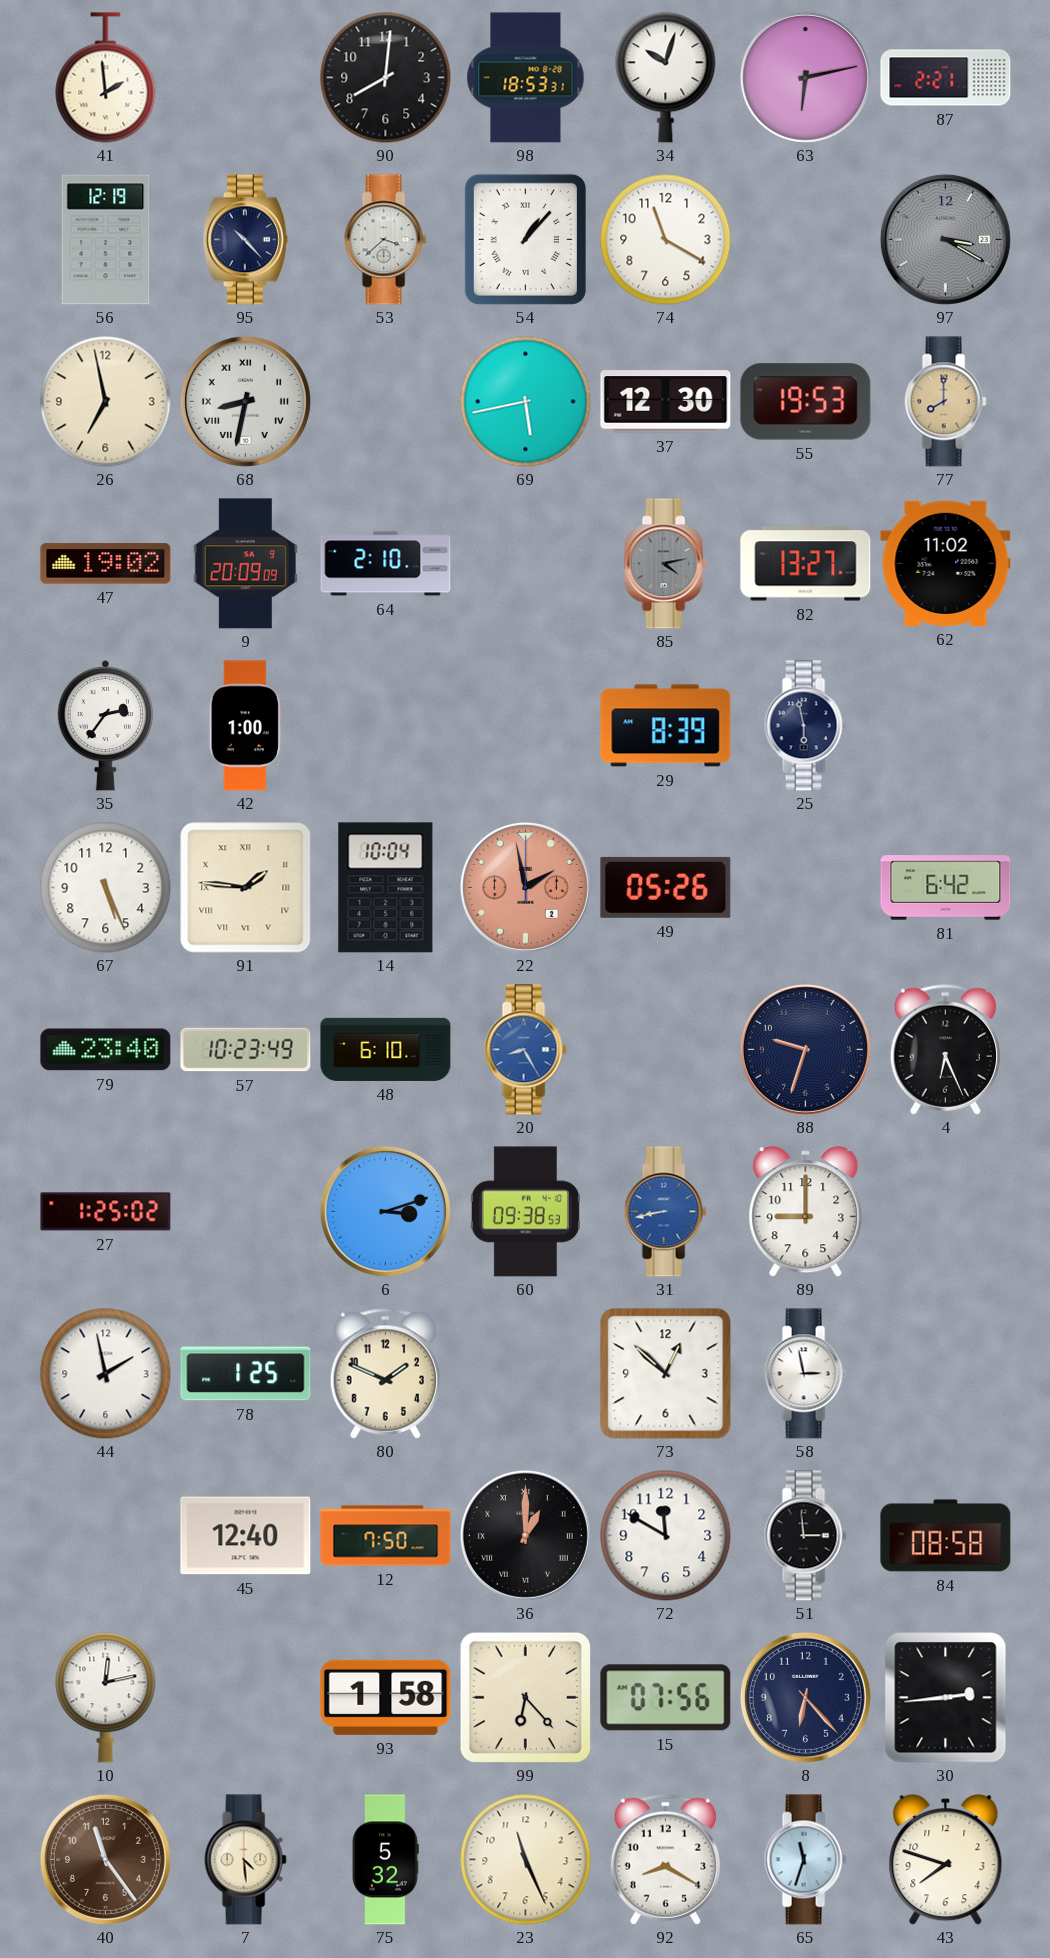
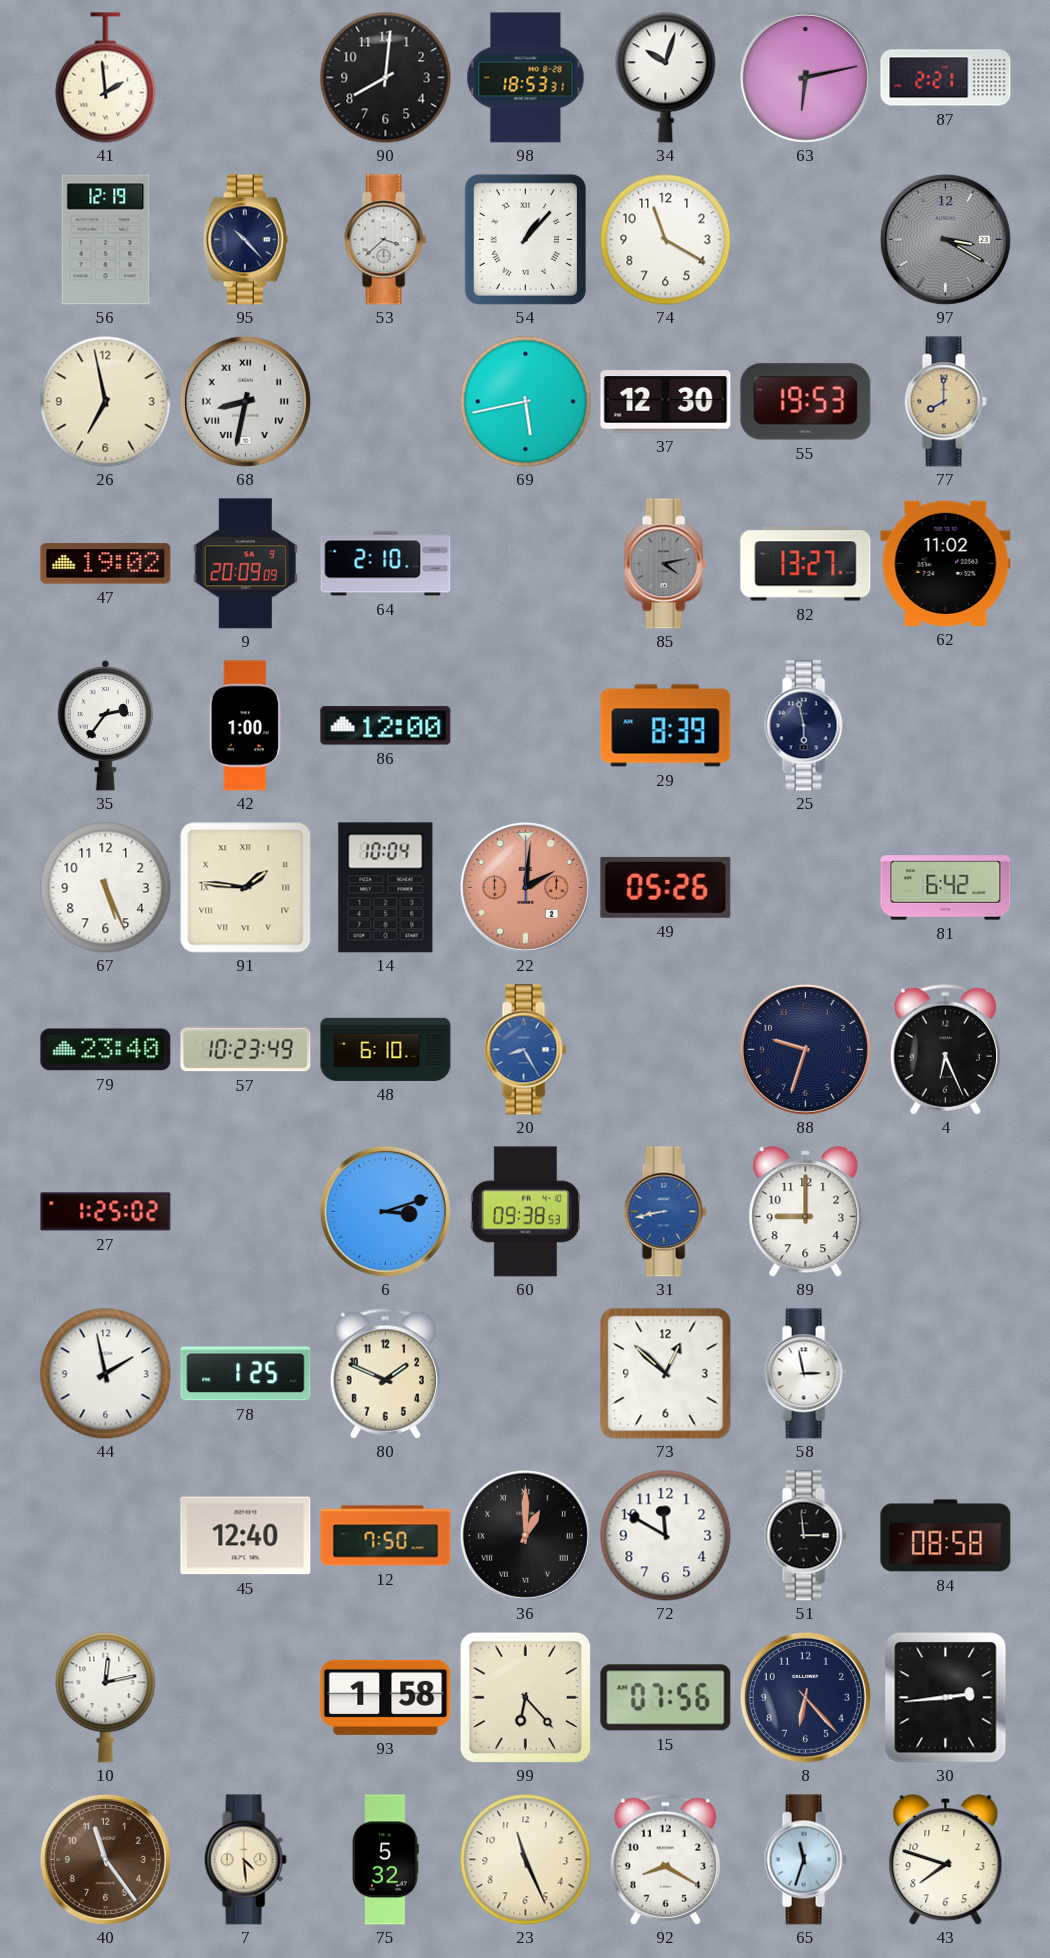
86: none -> 12:00 (386, 726)
22: 1:58 -> 2:01 (525, 887)
